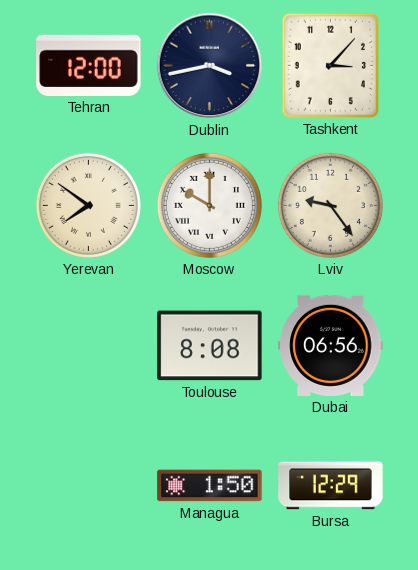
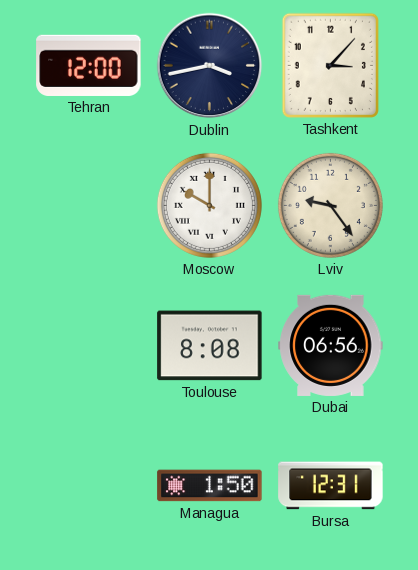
Yerevan: 7:51 -> none (88, 205)
Bursa: 12:29 -> 12:31 (331, 486)
